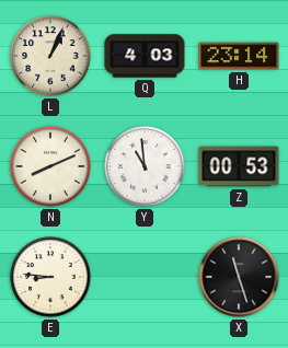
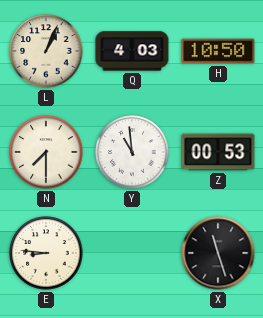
H: 23:14 -> 10:50 (218, 51)
N: 8:11 -> 7:30 (46, 152)
